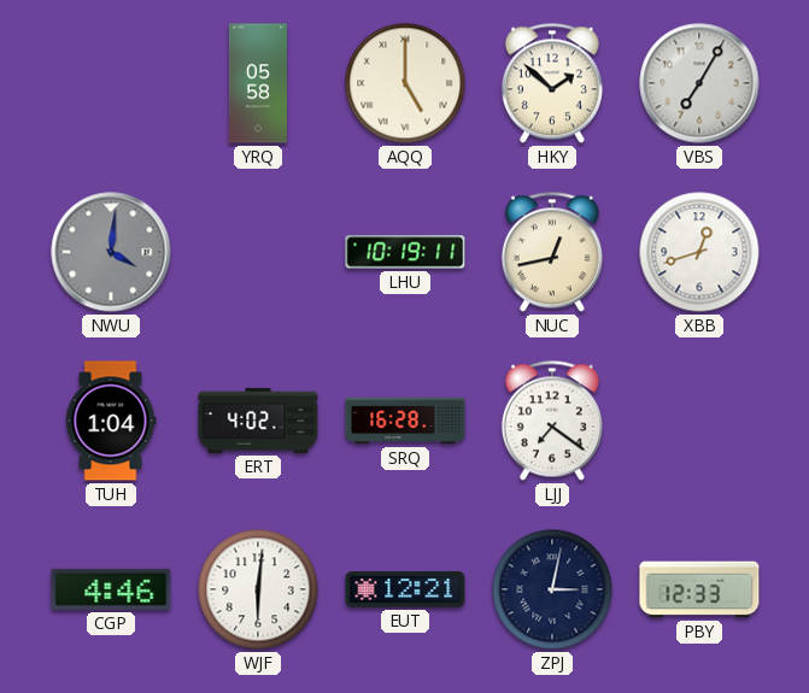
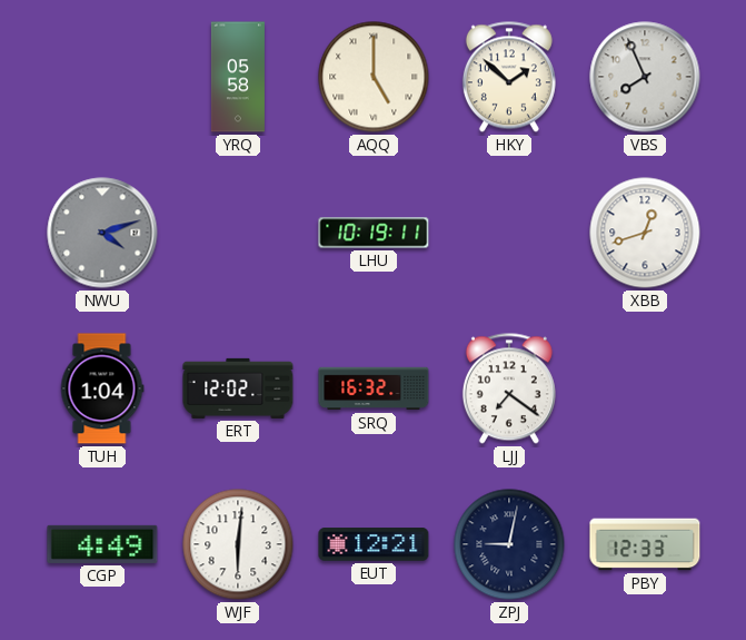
VBS: 7:05 -> 7:56 (645, 77)
NWU: 4:01 -> 4:12 (102, 233)
NUC: 12:43 -> none (552, 252)
ERT: 4:02 -> 12:02 (238, 388)
SRQ: 16:28 -> 16:32 (374, 388)
CGP: 4:46 -> 4:49 (102, 544)
ZPJ: 3:02 -> 9:02 (509, 544)
